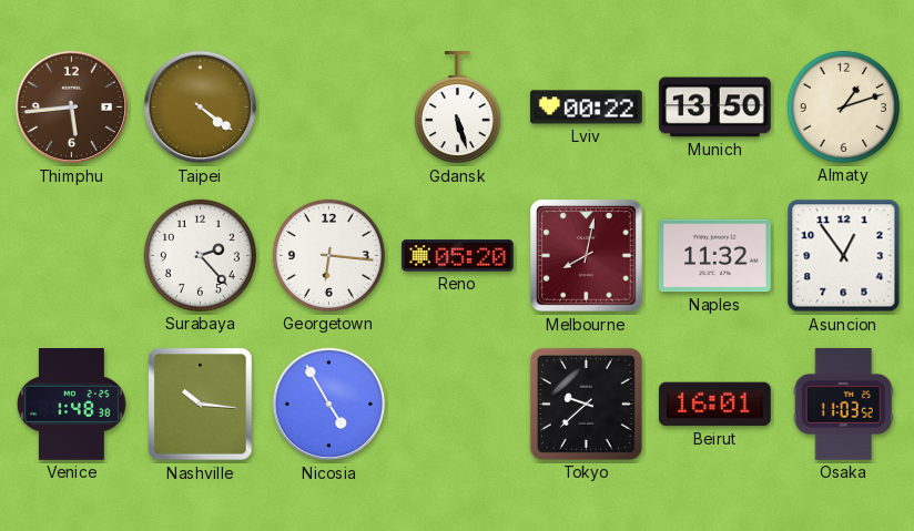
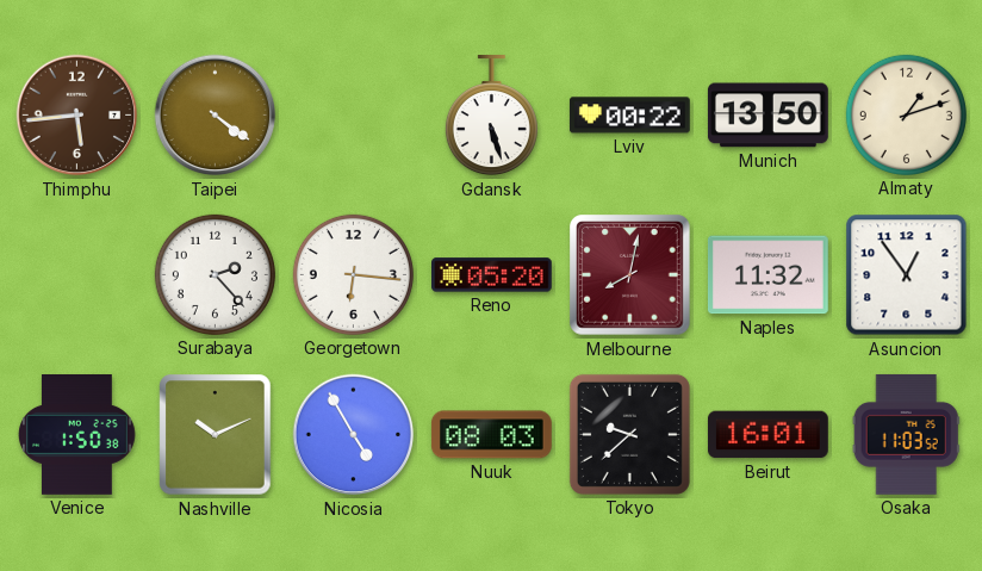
Venice: 1:48 -> 1:50 (77, 435)
Nashville: 10:16 -> 10:11 (216, 435)
Nuuk: none -> 08:03 (491, 435)
